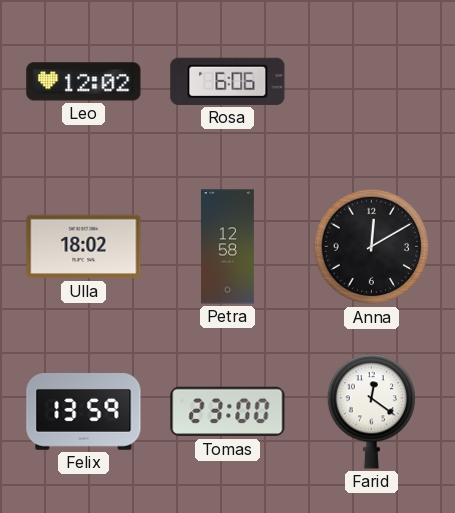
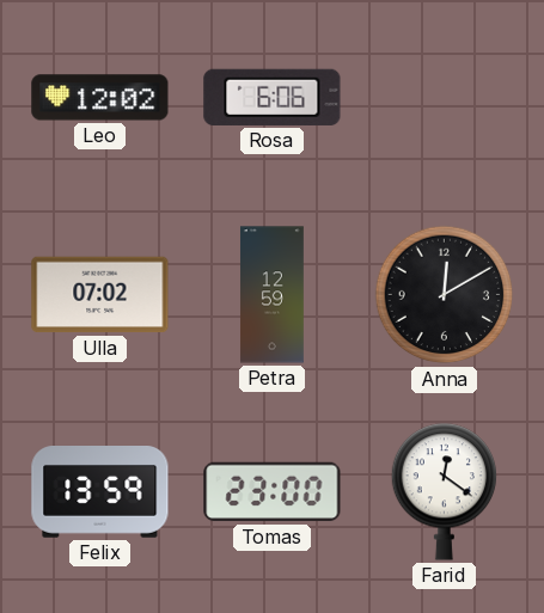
Ulla: 18:02 -> 07:02 (100, 295)
Petra: 12:58 -> 12:59 (271, 295)
